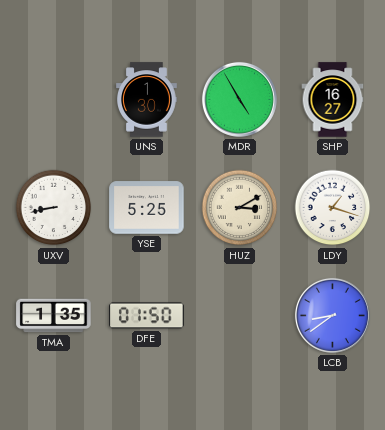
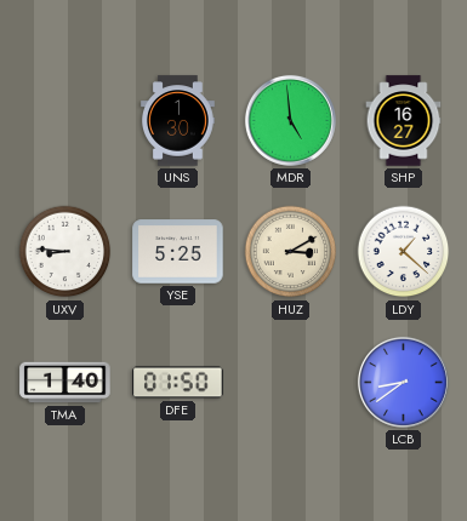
MDR: 4:55 -> 4:59 (290, 120)
UXV: 8:43 -> 8:46 (66, 252)
LDY: 1:18 -> 1:22 (404, 252)
TMA: 1:35 -> 1:40 (66, 383)
